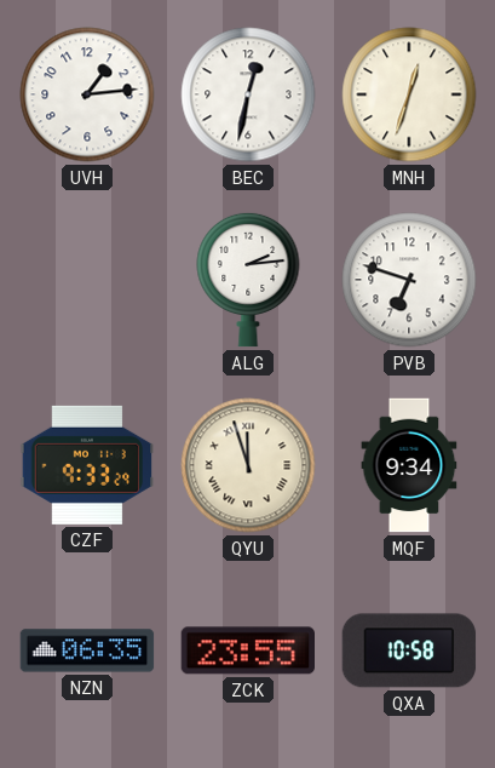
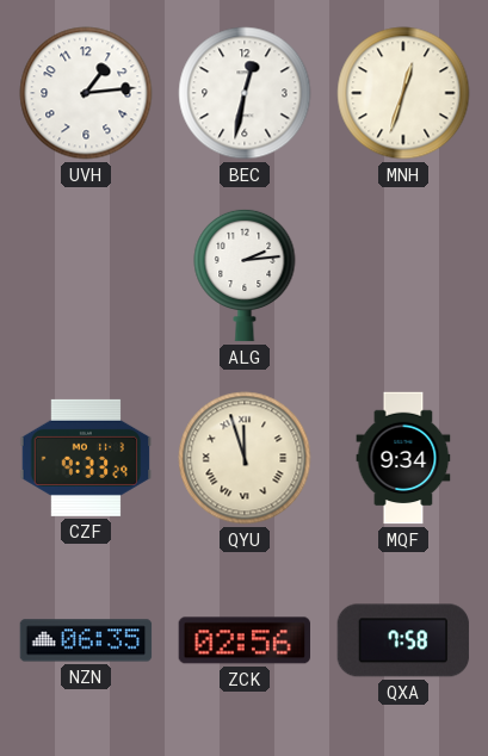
PVB: 6:48 -> none (409, 280)
ZCK: 23:55 -> 02:56 (245, 640)
QXA: 10:58 -> 7:58 (403, 640)
